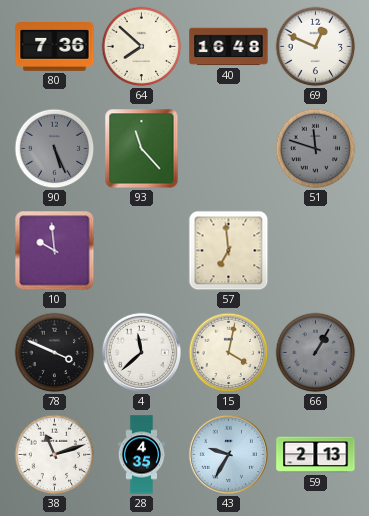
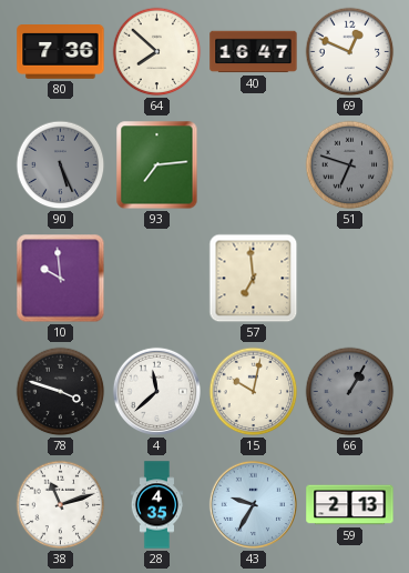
40: 16:48 -> 16:47 (254, 52)
93: 11:23 -> 7:14 (157, 165)
51: 11:48 -> 6:48 (350, 165)
78: 3:49 -> 3:48 (61, 392)
15: 4:02 -> 10:02 (254, 392)
